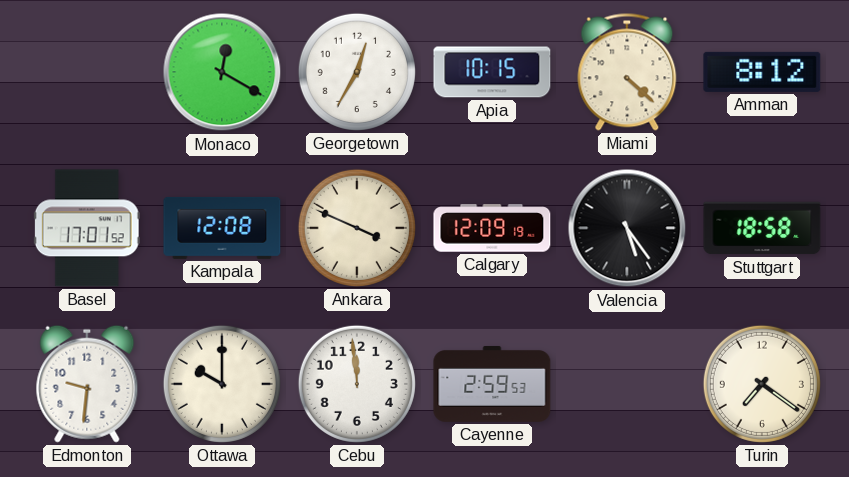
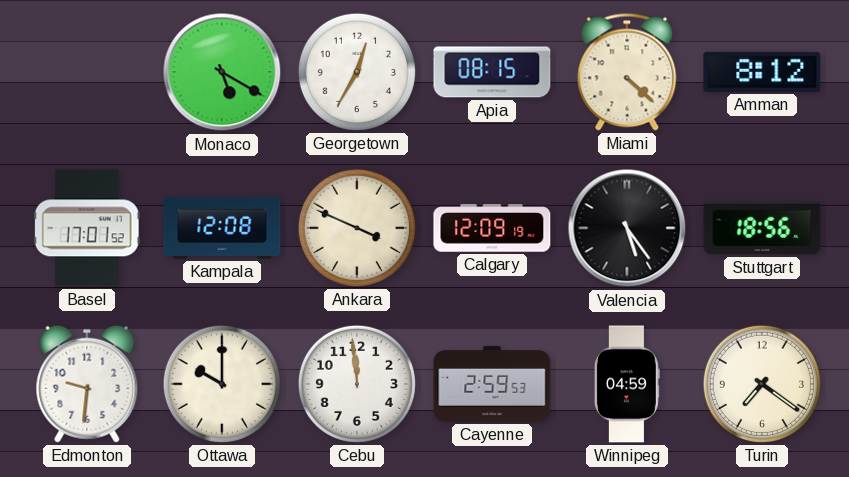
Monaco: 12:20 -> 5:20 (222, 72)
Apia: 10:15 -> 08:15 (492, 72)
Stuttgart: 18:58 -> 18:56 (762, 228)
Winnipeg: none -> 04:59 (627, 384)
